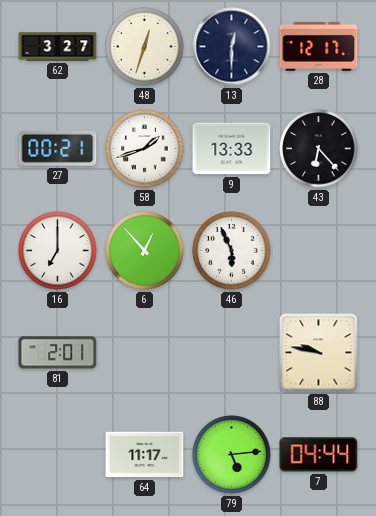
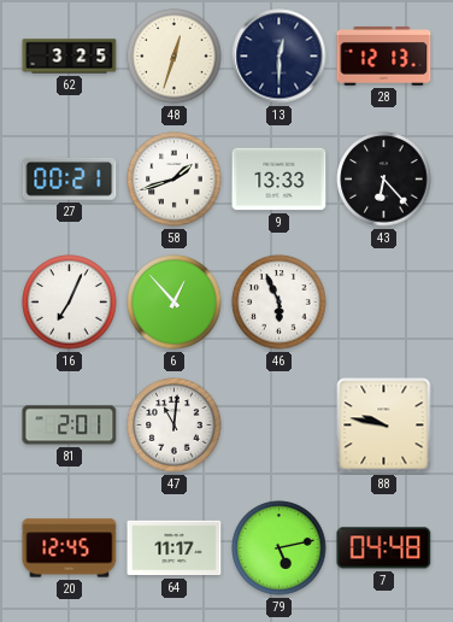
62: 3:27 -> 3:25 (70, 57)
28: 12:17 -> 12:13 (384, 55)
16: 7:00 -> 7:04 (70, 303)
47: none -> 11:01 (175, 426)
20: none -> 12:45 (70, 548)
79: 5:14 -> 5:13 (280, 548)
7: 04:44 -> 04:48 (384, 548)
